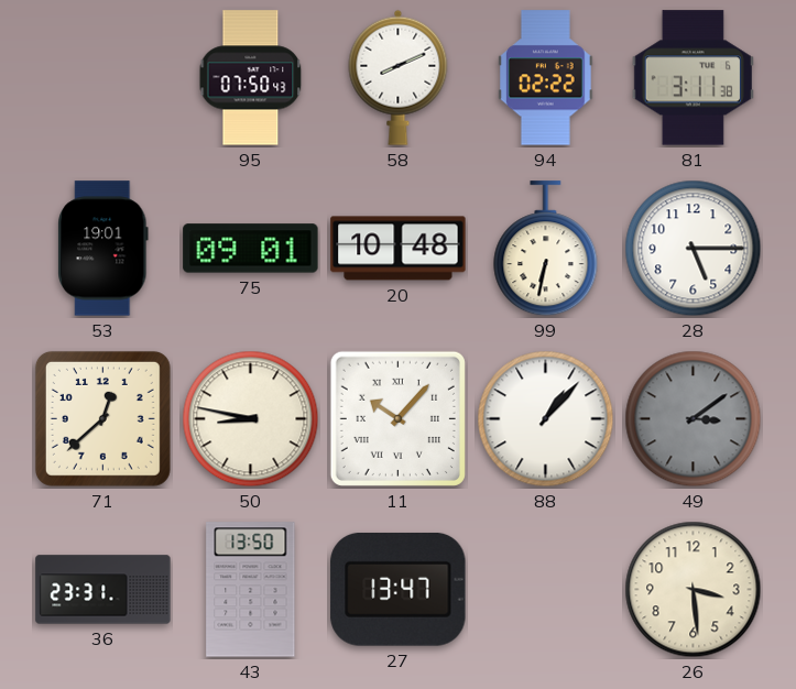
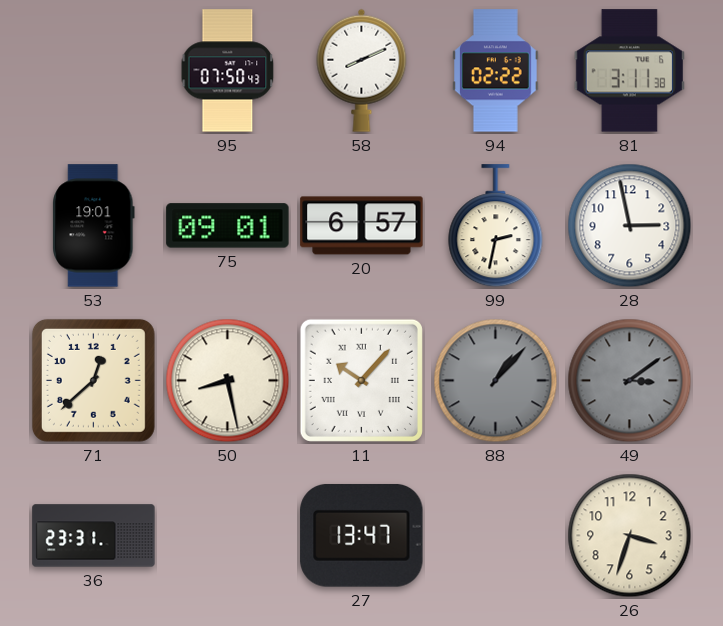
20: 10:48 -> 6:57 (362, 226)
99: 6:32 -> 2:32 (496, 226)
28: 5:15 -> 2:58 (630, 226)
50: 8:47 -> 8:28 (228, 381)
88 dial: white -> grey (496, 381)
43: 13:50 -> none (251, 590)
26: 3:29 -> 3:33 (630, 536)
